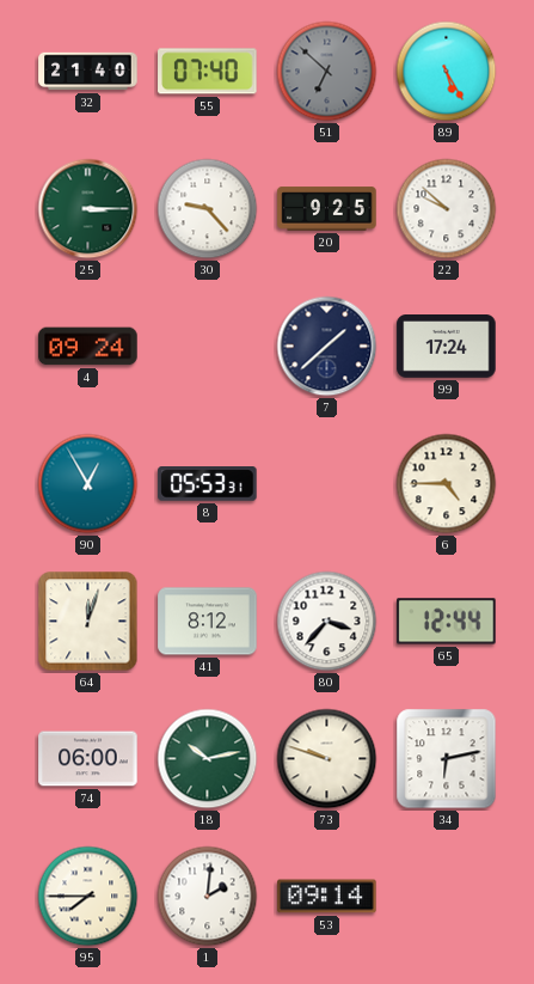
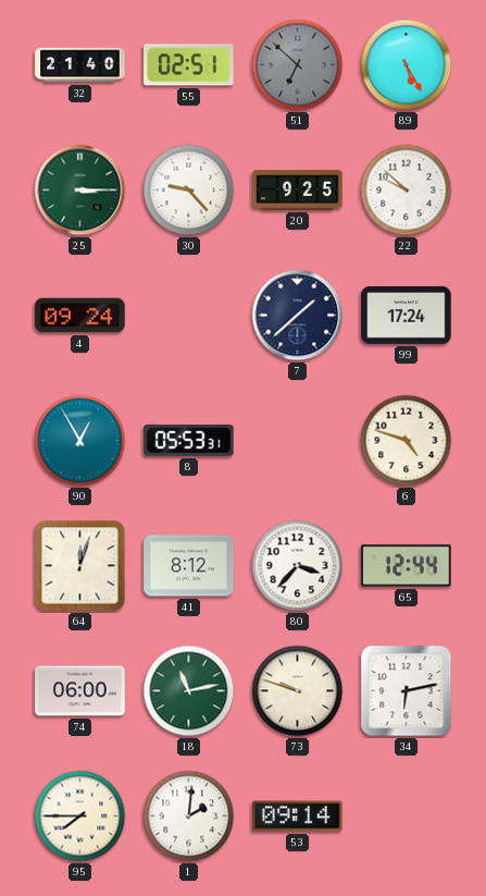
55: 07:40 -> 02:51 (189, 65)
6: 4:45 -> 4:48 (407, 441)
18: 10:13 -> 11:13 (189, 691)
